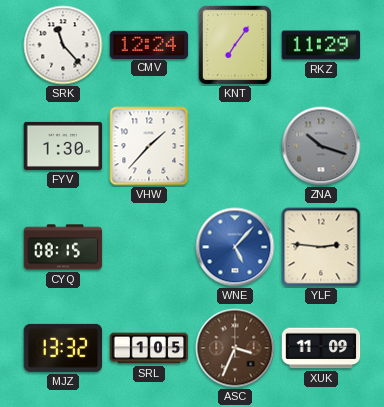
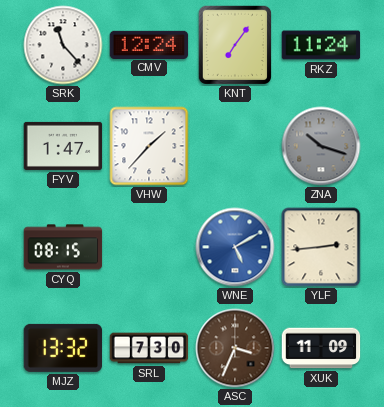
RKZ: 11:29 -> 11:24 (321, 45)
FYV: 1:30 -> 1:47 (63, 146)
WNE: 5:07 -> 5:10 (235, 247)
YLF: 2:46 -> 2:44 (321, 247)
SRL: 1:05 -> 7:30 (149, 348)
